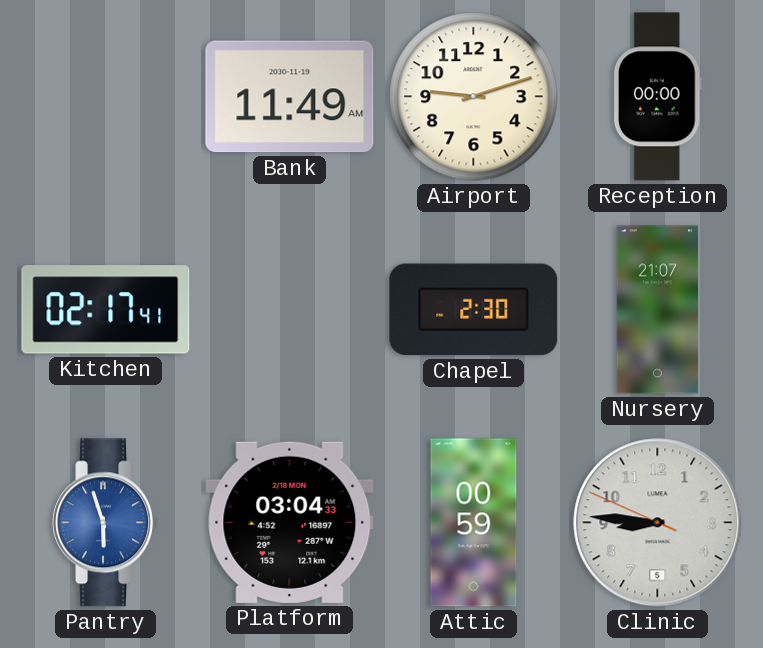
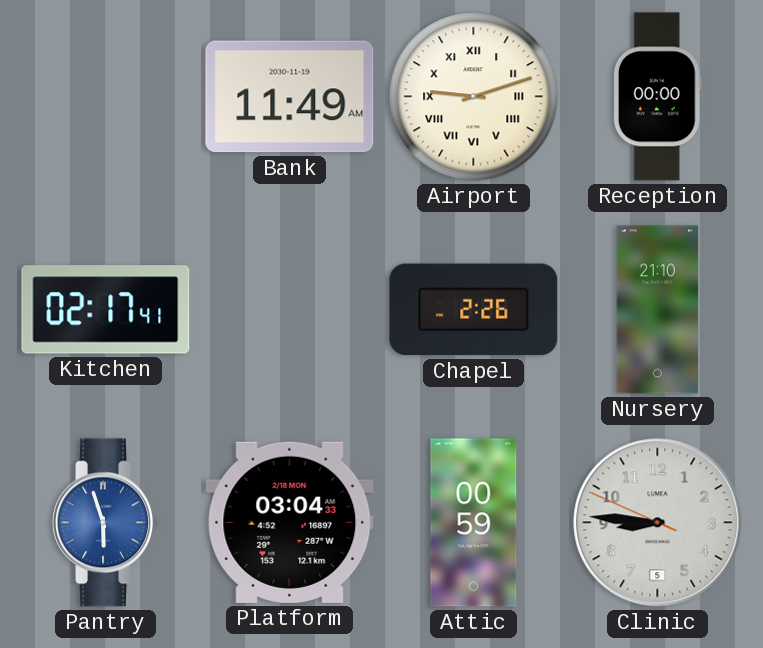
Airport numerals: Arabic -> Roman (474, 97)
Chapel: 2:30 -> 2:26 (474, 310)
Nursery: 21:07 -> 21:10 (658, 310)
